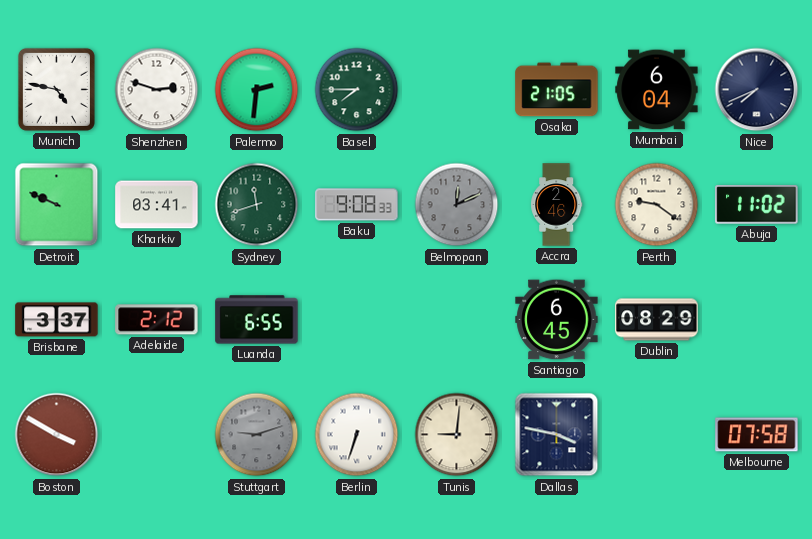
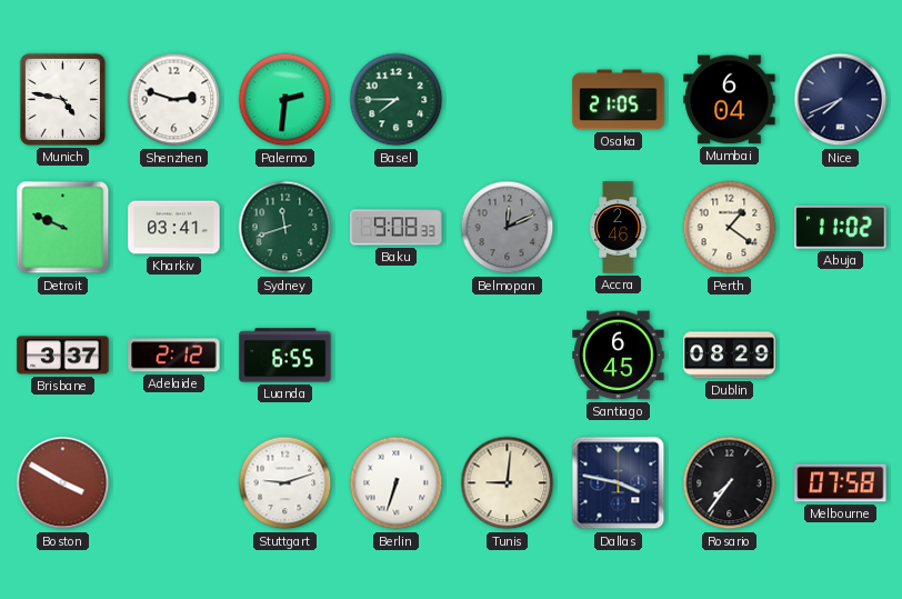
Perth: 9:21 -> 1:21 (730, 228)
Stuttgart dial: grey -> white (285, 483)
Rosario: none -> 7:36 (730, 483)
